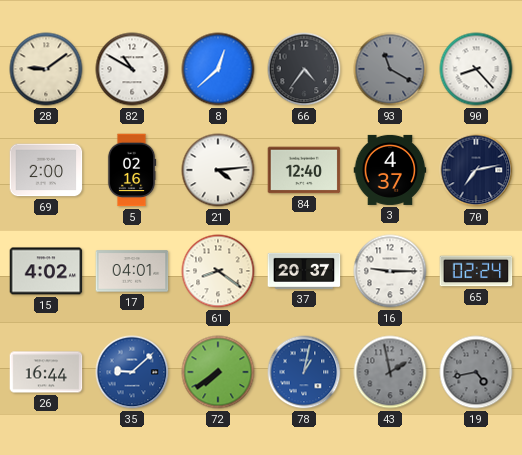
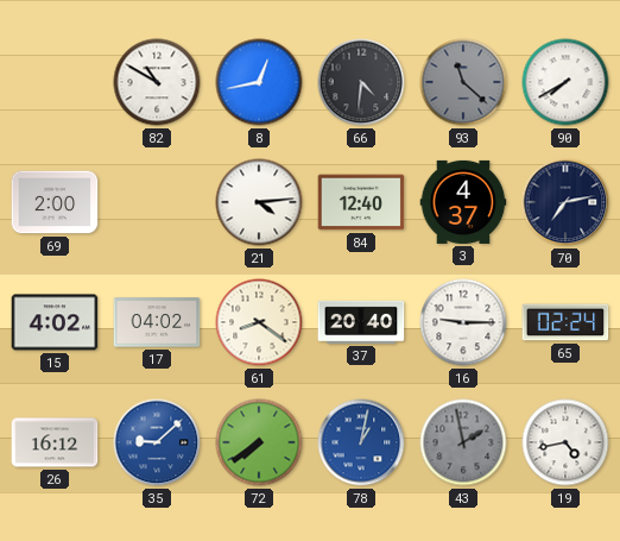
28: 9:09 -> none (46, 69)
8: 12:38 -> 12:43 (259, 82)
66: 4:36 -> 4:31 (361, 82)
93: 11:20 -> 11:22 (463, 82)
90: 8:23 -> 7:40 (565, 82)
5: 02:16 -> none (132, 170)
17: 04:01 -> 04:02 (157, 322)
37: 20:37 -> 20:40 (361, 322)
26: 16:44 -> 16:12 (55, 442)
19 dial: grey -> white (565, 442)
